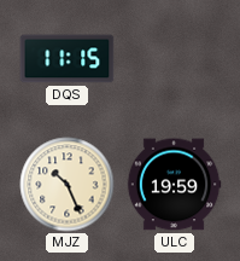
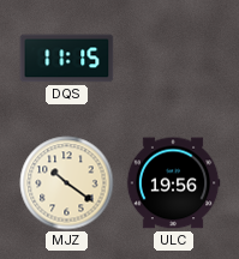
MJZ: 10:26 -> 10:21 (67, 183)
ULC: 19:59 -> 19:56 (173, 183)
